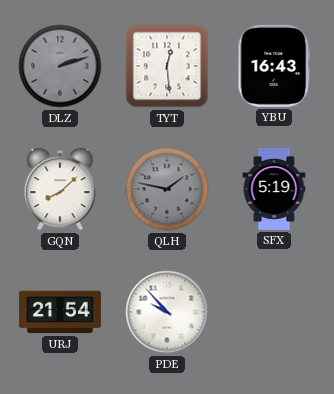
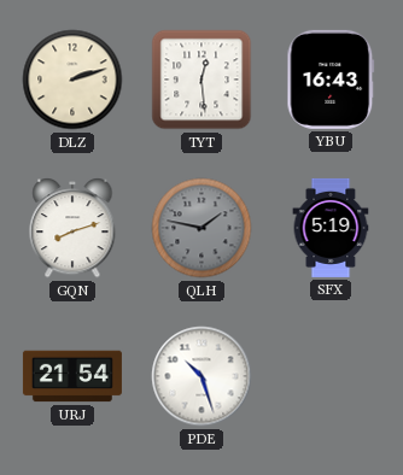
DLZ dial: grey -> cream (72, 80)
GQN: 8:08 -> 8:12 (72, 229)
PDE: 9:53 -> 10:27 (201, 376)
